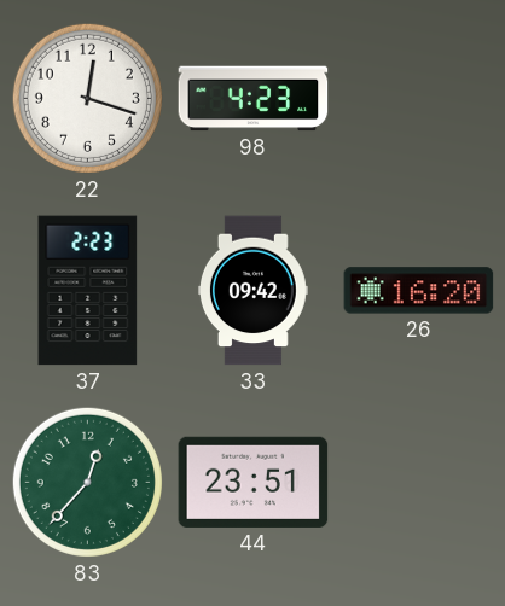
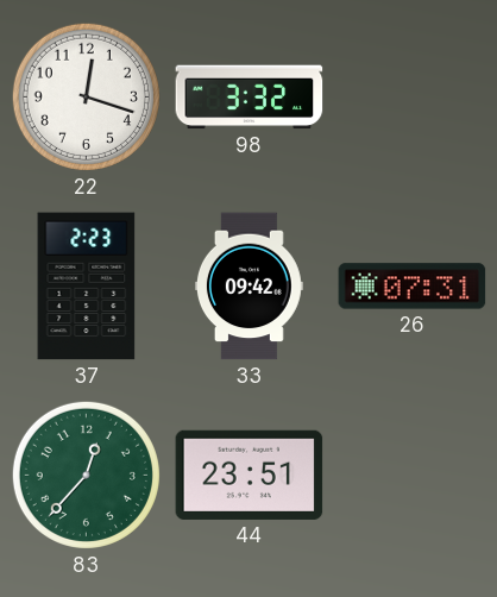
98: 4:23 -> 3:32 (250, 98)
26: 16:20 -> 07:31 (413, 287)
